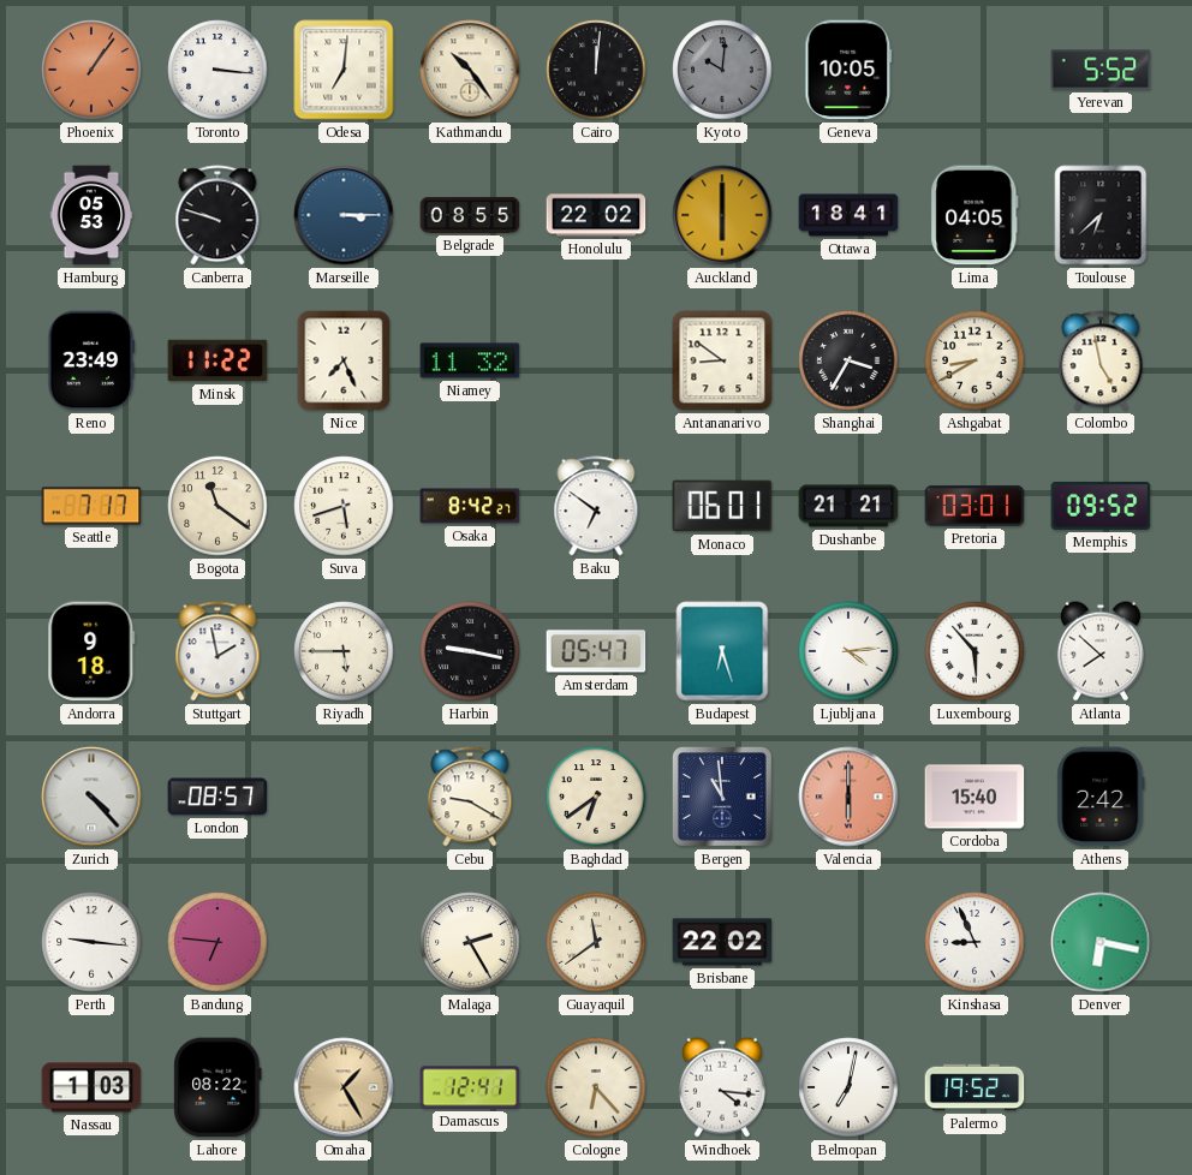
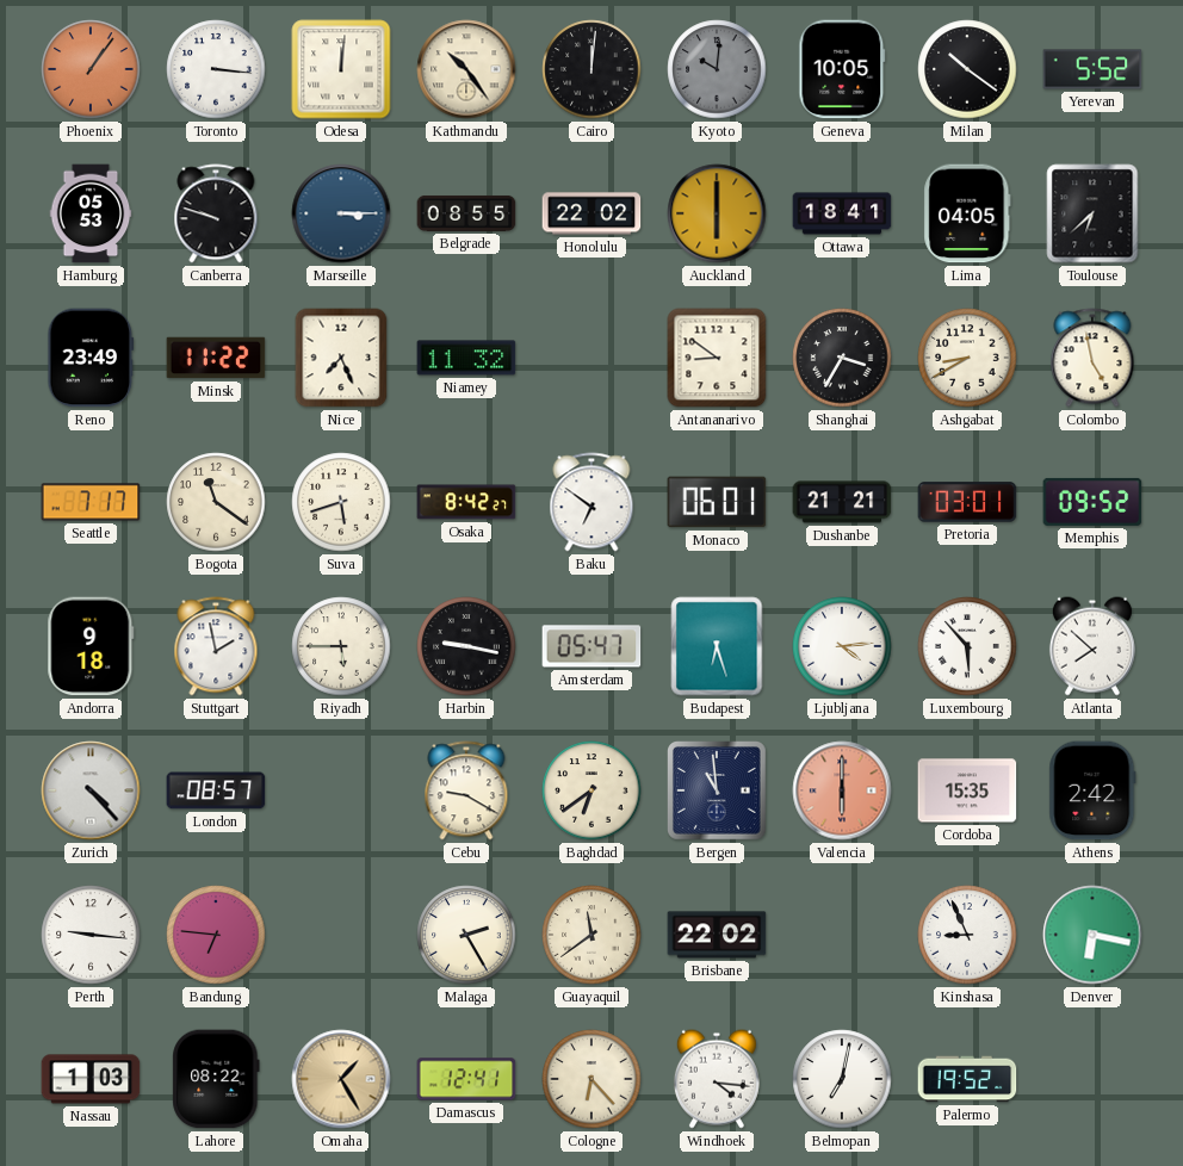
Odesa: 7:01 -> 12:01 (341, 69)
Milan: none -> 10:21 (967, 69)
Cordoba: 15:40 -> 15:35 (967, 790)
